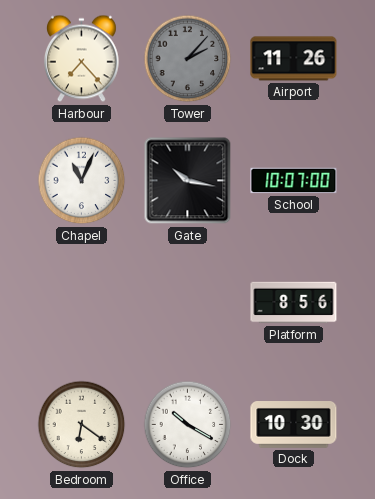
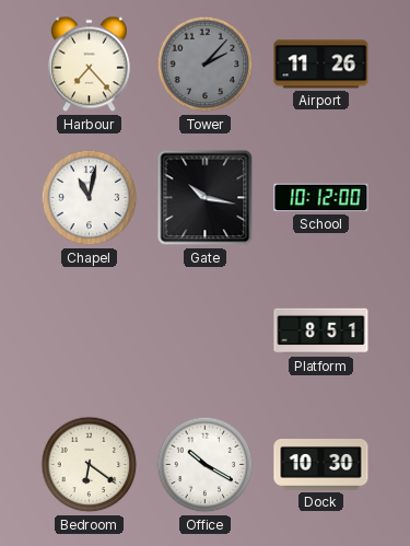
Chapel: 11:04 -> 11:02 (90, 198)
School: 10:07 -> 10:12 (321, 198)
Platform: 8:56 -> 8:51 (321, 332)
